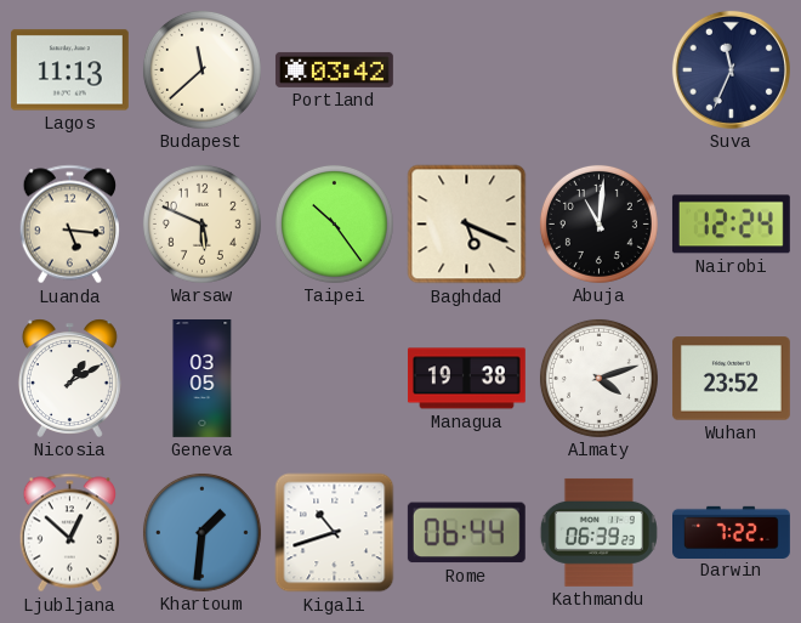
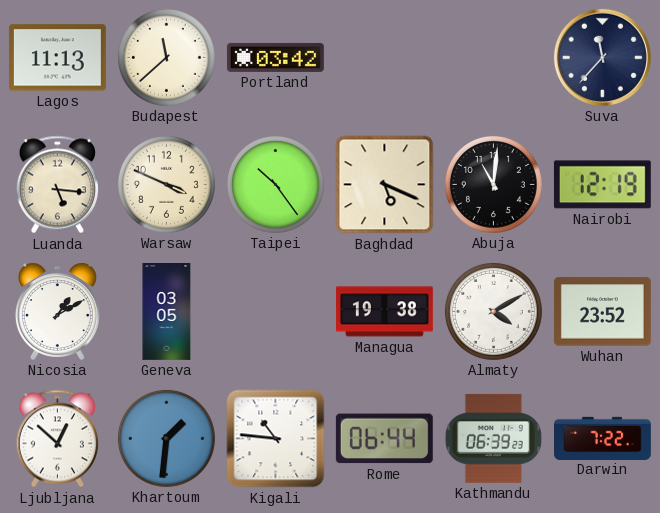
Suva: 11:34 -> 11:37 (602, 57)
Warsaw: 5:49 -> 3:49 (166, 184)
Nairobi: 12:24 -> 12:19 (602, 185)
Almaty: 4:12 -> 4:10 (493, 311)
Kigali: 10:42 -> 10:46 (276, 439)
